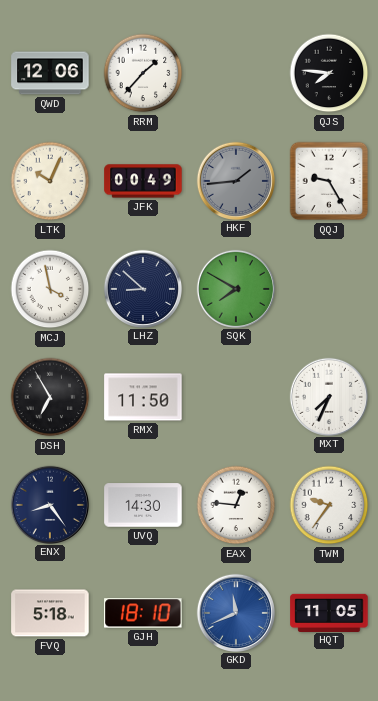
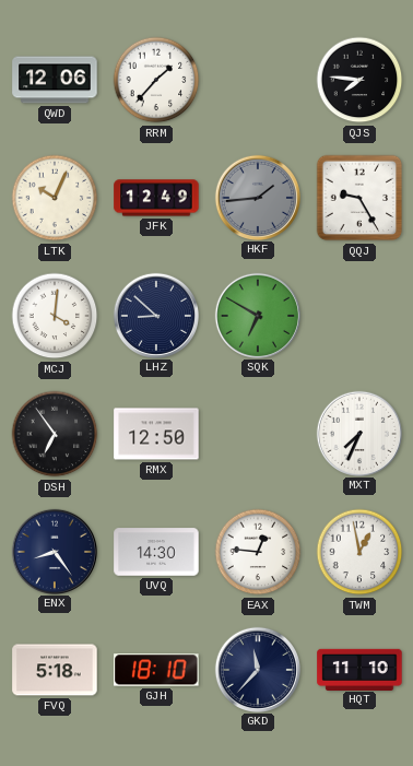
JFK: 00:49 -> 12:49 (156, 198)
MCJ: 3:58 -> 4:01 (55, 316)
SQK: 7:50 -> 6:50 (257, 315)
DSH: 6:55 -> 6:54 (55, 434)
RMX: 11:50 -> 12:50 (156, 434)
TWM: 9:36 -> 12:58 (359, 552)
GKD: 11:41 -> 11:37 (257, 669)
GKD dial: blue -> navy (257, 669)
HQT: 11:05 -> 11:10 (359, 669)
